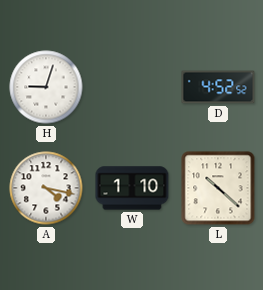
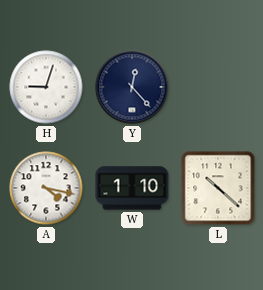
Y: none -> 12:23 (132, 87)
D: 4:52 -> none (218, 87)
